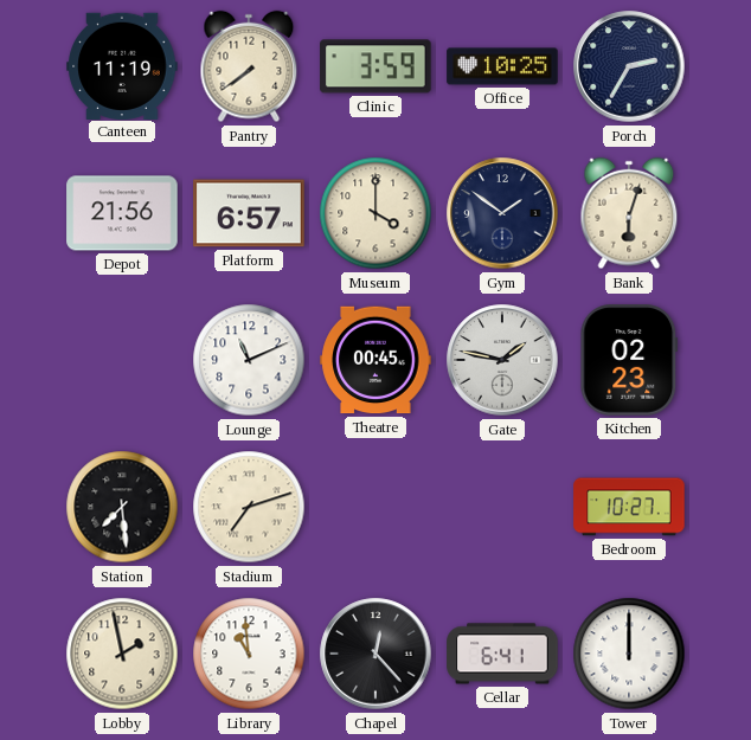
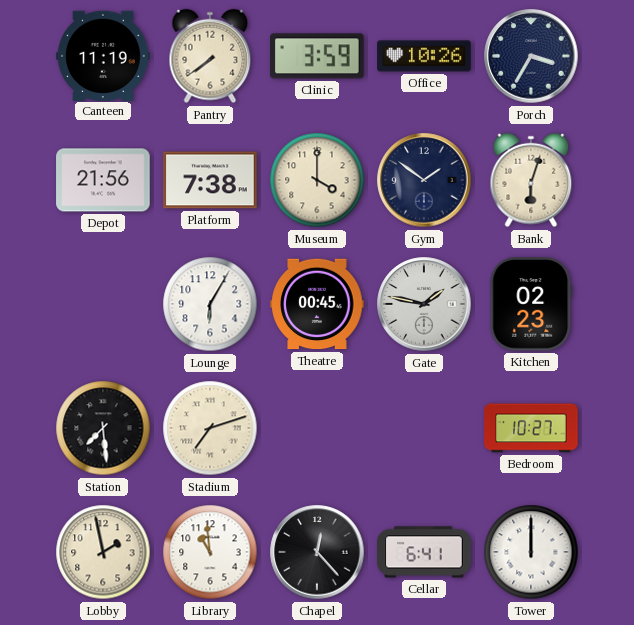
Office: 10:25 -> 10:26 (424, 56)
Porch: 2:35 -> 3:35 (531, 56)
Platform: 6:57 -> 7:38 (210, 180)
Lounge: 11:11 -> 6:05 (210, 304)
